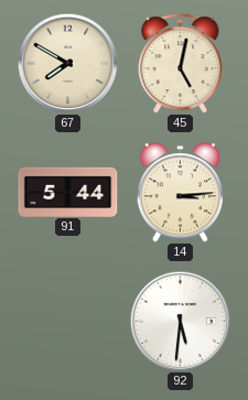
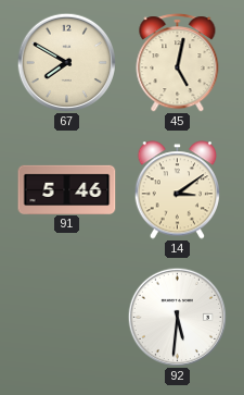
91: 5:44 -> 5:46 (67, 189)
14: 3:14 -> 3:09 (178, 190)
